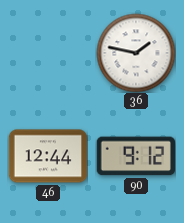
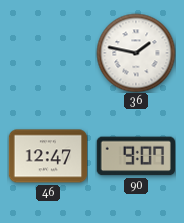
46: 12:44 -> 12:47 (48, 156)
90: 9:12 -> 9:07 (135, 156)
